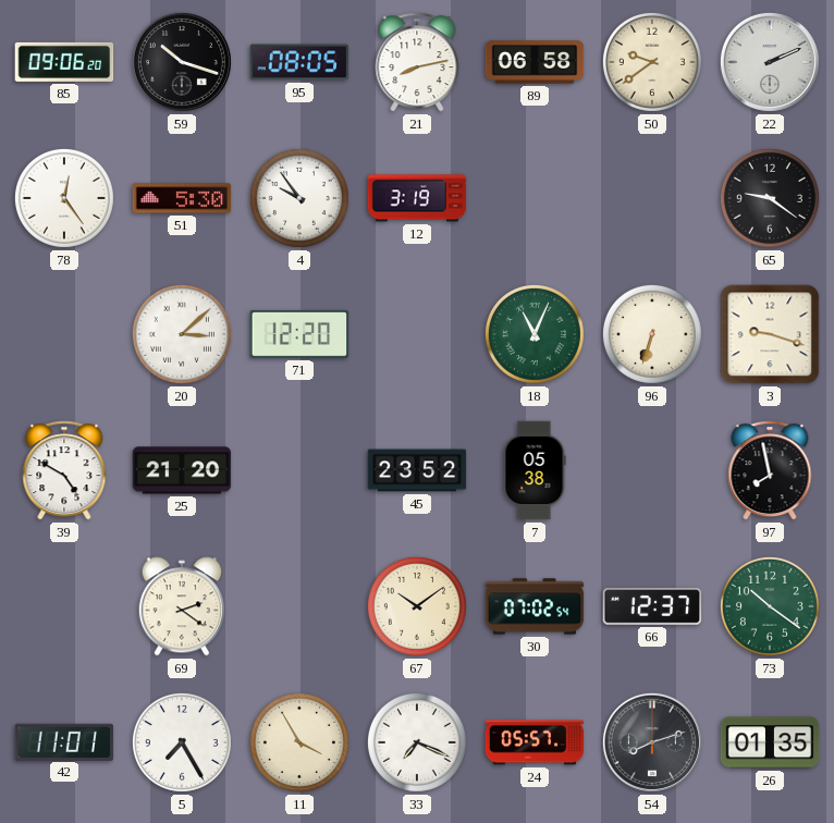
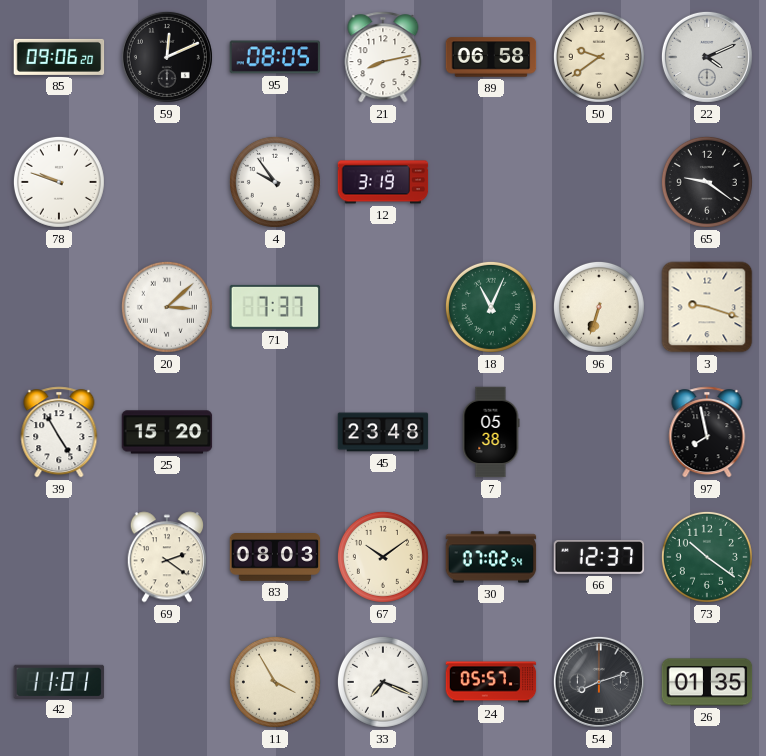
59: 10:18 -> 12:11 (167, 57)
22: 2:11 -> 4:11 (707, 57)
78: 12:24 -> 9:48 (59, 182)
51: 5:30 -> none (182, 198)
71: 12:20 -> 7:37 (275, 307)
39: 4:50 -> 4:55 (59, 432)
25: 21:20 -> 15:20 (167, 432)
45: 23:52 -> 23:48 (383, 432)
83: none -> 08:03 (275, 558)
5: 7:25 -> none (182, 742)
